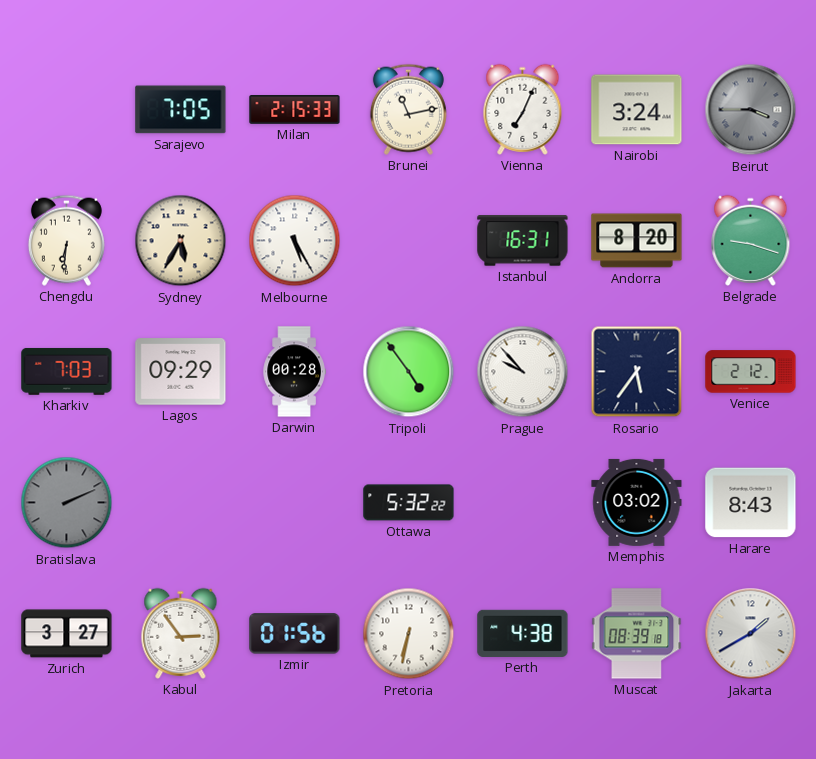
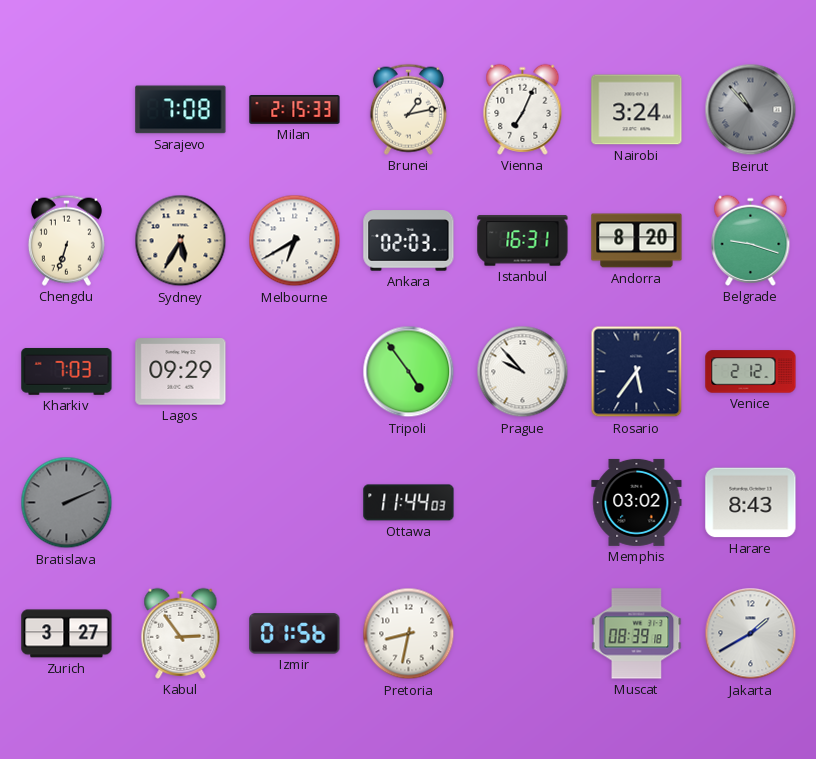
Sarajevo: 7:05 -> 7:08 (181, 110)
Brunei: 11:13 -> 1:13 (408, 109)
Beirut: 3:45 -> 10:53 (751, 110)
Chengdu: 6:31 -> 6:33 (66, 240)
Melbourne: 5:25 -> 6:40 (295, 241)
Ankara: none -> 02:03 (409, 241)
Darwin: 00:28 -> none (294, 372)
Ottawa: 5:32 -> 11:44 (409, 503)
Pretoria: 6:32 -> 8:32 (409, 634)
Perth: 4:38 -> none (523, 633)
